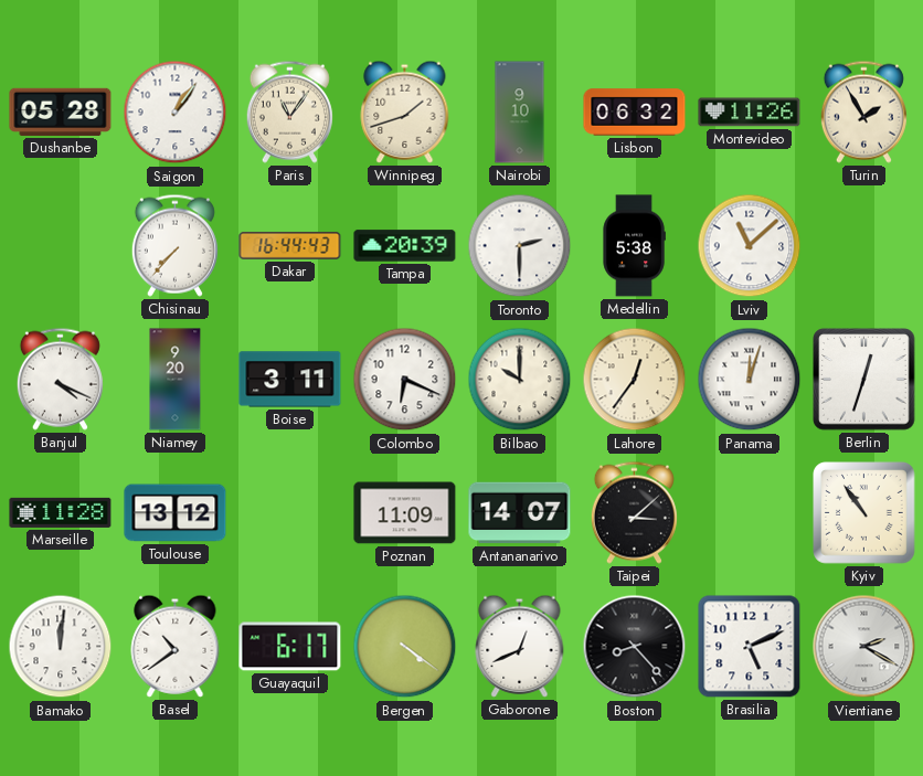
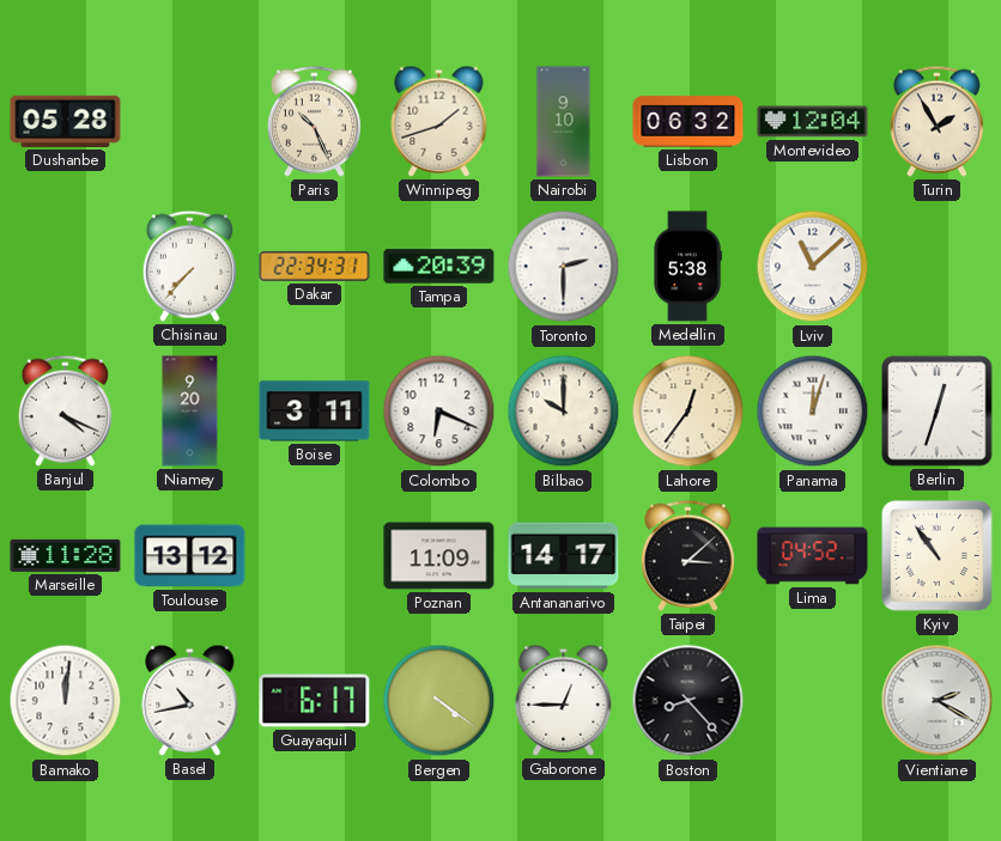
Saigon: 1:06 -> none (176, 113)
Paris: 11:06 -> 10:26 (314, 121)
Montevideo: 11:26 -> 12:04 (813, 122)
Dakar: 16:44 -> 22:34 (315, 266)
Antananarivo: 14:07 -> 14:17 (564, 556)
Lima: none -> 04:52 (813, 556)
Basel: 10:39 -> 10:43 (190, 700)
Gaborone: 12:41 -> 12:45 (564, 700)
Brasilia: 5:11 -> none (750, 647)
